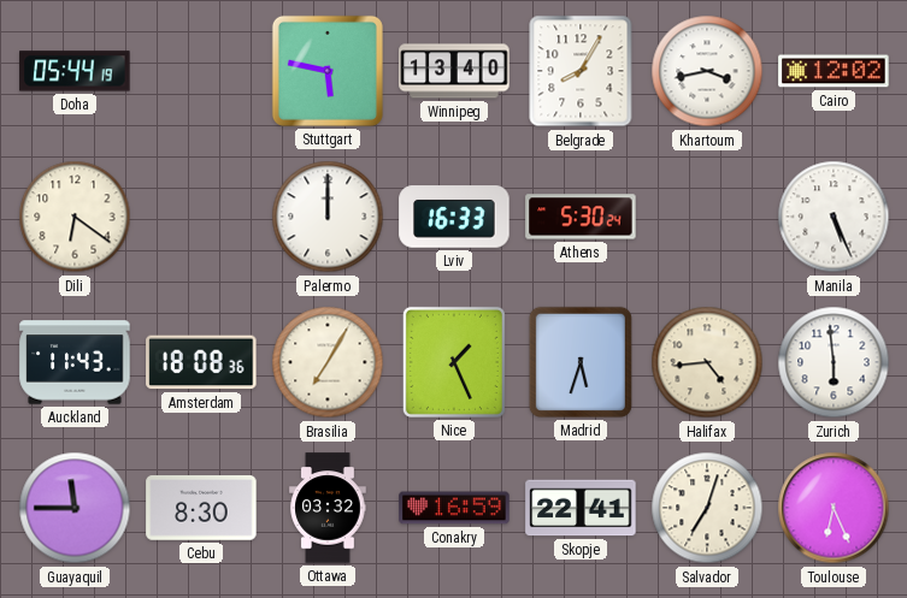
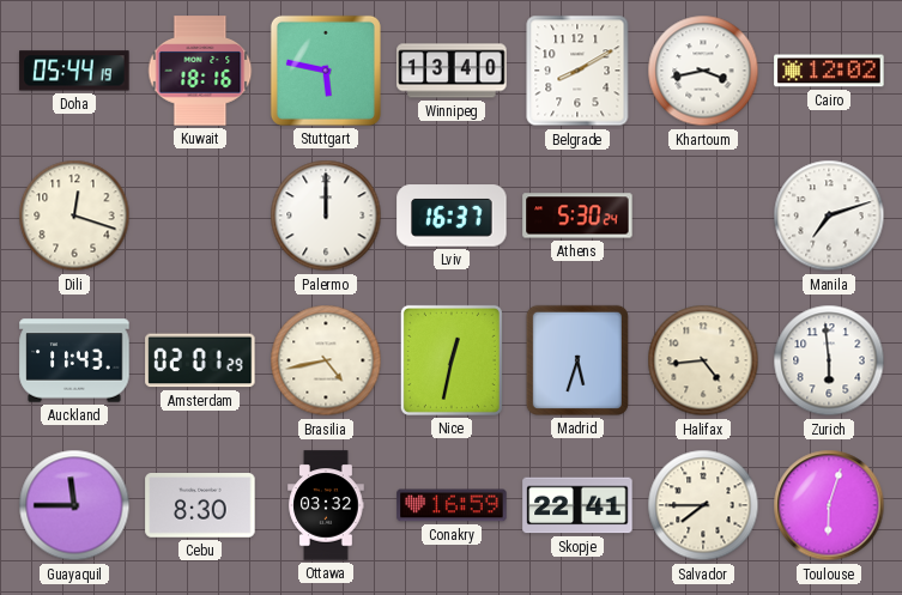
Kuwait: none -> 18:16 (200, 71)
Belgrade: 8:05 -> 8:10 (577, 71)
Dili: 6:21 -> 12:18 (74, 215)
Lviv: 16:33 -> 16:37 (452, 215)
Manila: 5:26 -> 7:12 (829, 215)
Amsterdam: 18:08 -> 02:01 (200, 360)
Brasilia: 7:05 -> 4:43 (326, 360)
Nice: 1:26 -> 12:32 (452, 360)
Salvador: 7:03 -> 7:45 (703, 505)
Toulouse: 6:26 -> 6:03 (829, 505)
